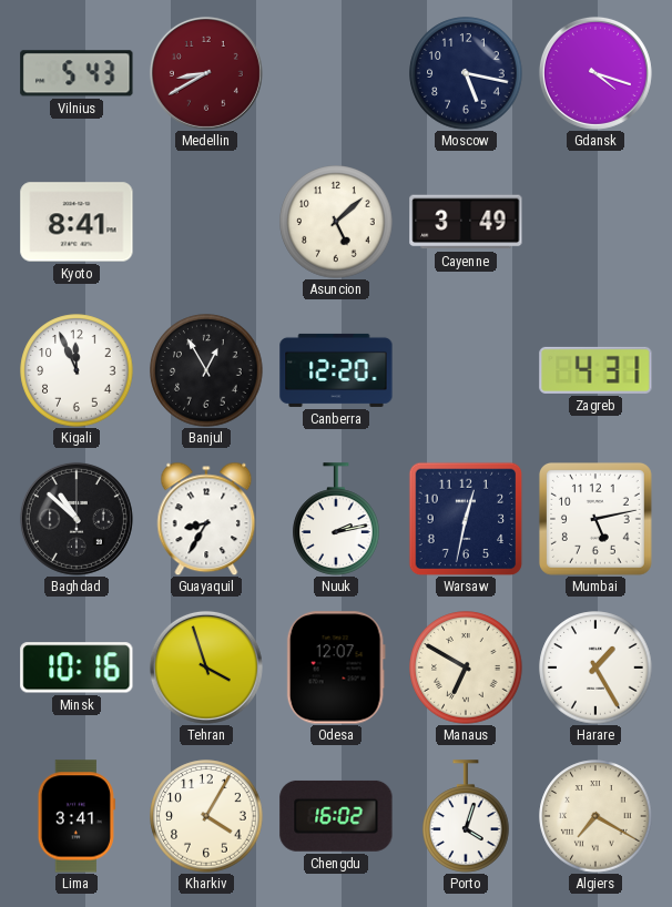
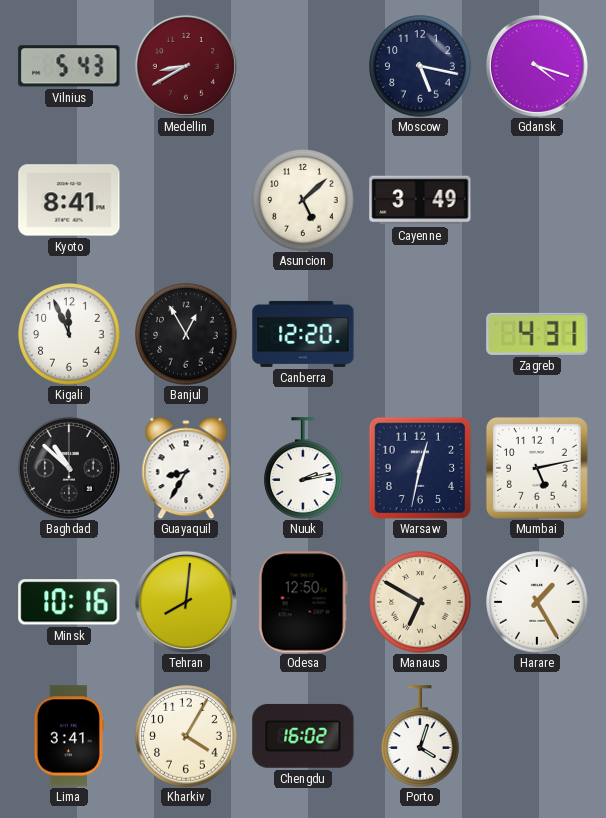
Tehran: 3:57 -> 8:01 (186, 602)
Odesa: 12:07 -> 12:50 (303, 602)
Algiers: 7:20 -> none (595, 816)
